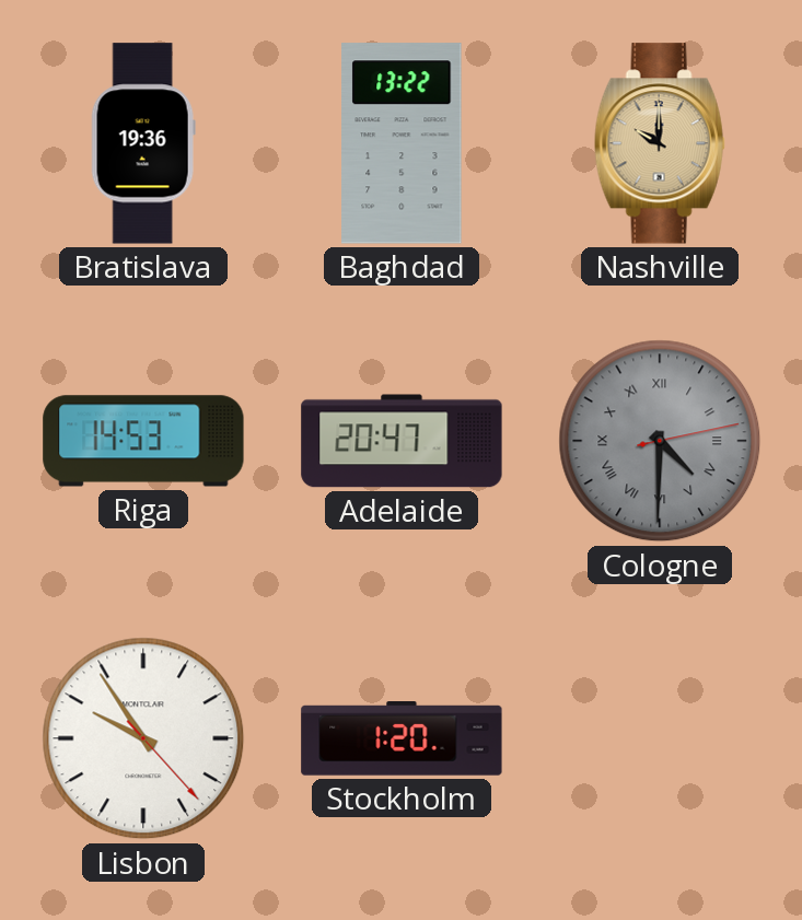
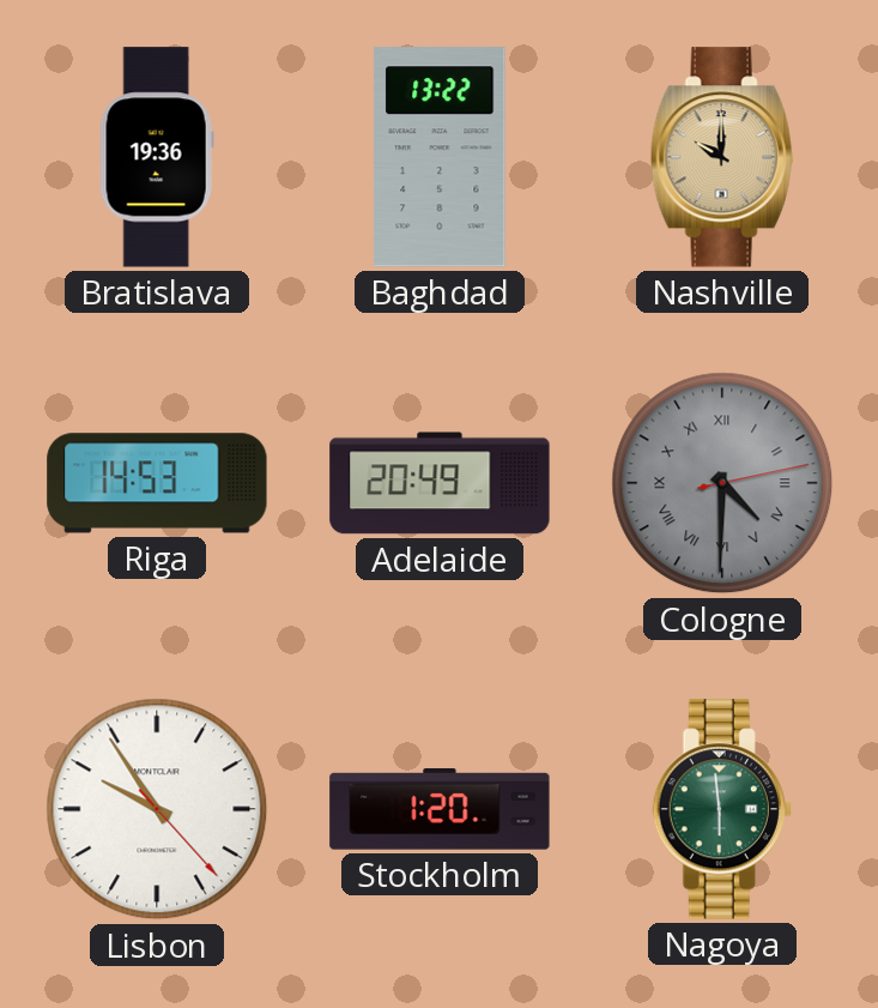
Adelaide: 20:47 -> 20:49 (440, 483)
Nagoya: none -> 5:59 (722, 809)
